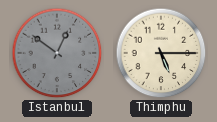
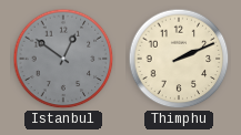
Thimphu: 5:15 -> 2:11 (179, 59)
